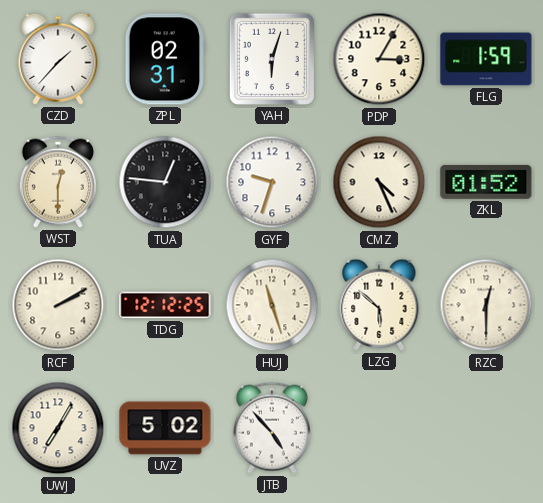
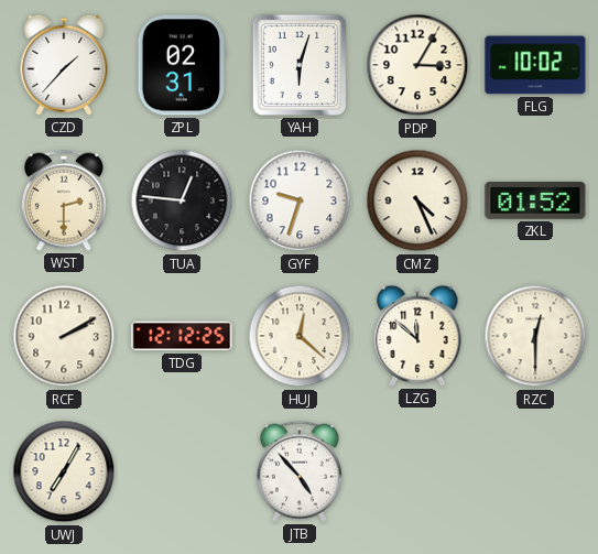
FLG: 1:59 -> 10:02 (535, 65)
WST: 12:30 -> 2:30 (64, 200)
HUJ: 11:27 -> 12:22 (300, 336)
LZG: 5:52 -> 11:52 (417, 336)
UVZ: 5:02 -> none (165, 428)
